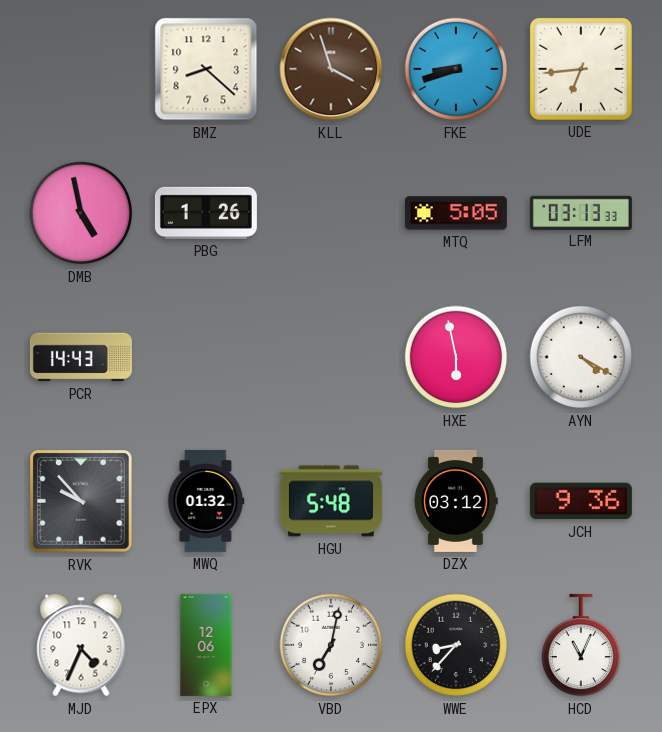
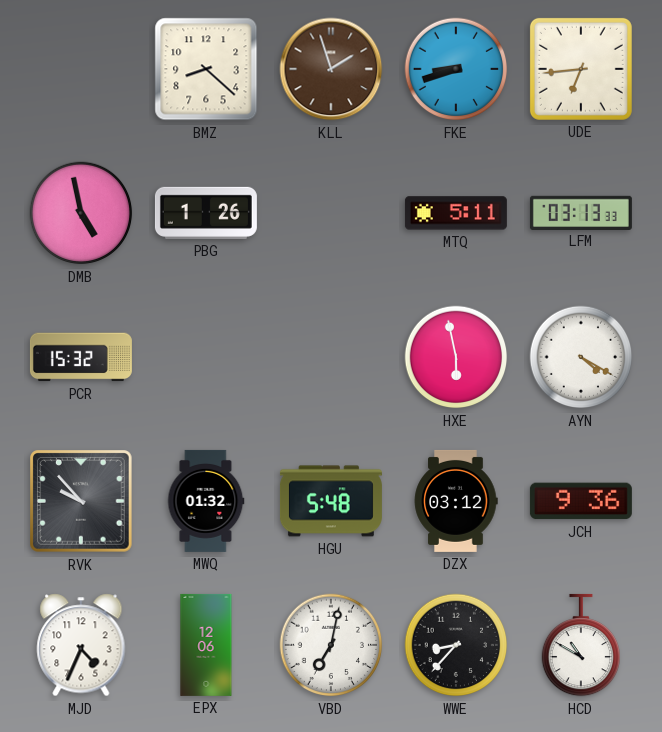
KLL: 3:57 -> 1:57 (331, 69)
MTQ: 5:05 -> 5:11 (456, 213)
PCR: 14:43 -> 15:32 (81, 357)
HCD: 11:04 -> 10:50 (580, 645)
